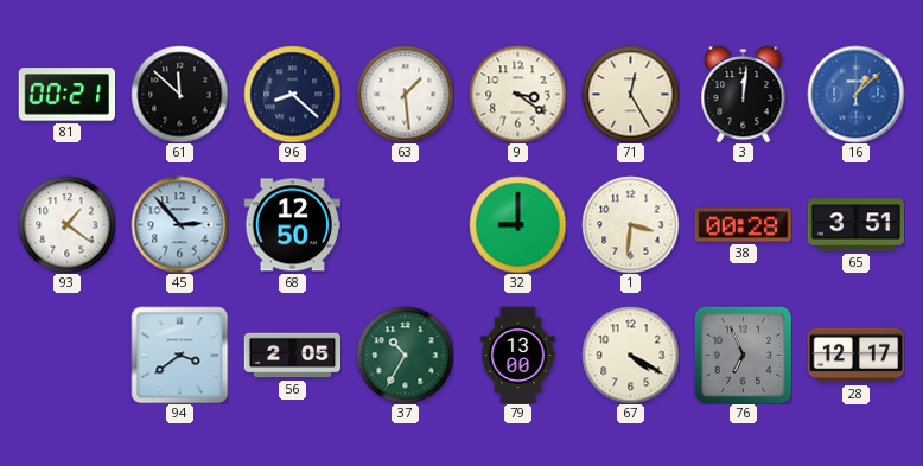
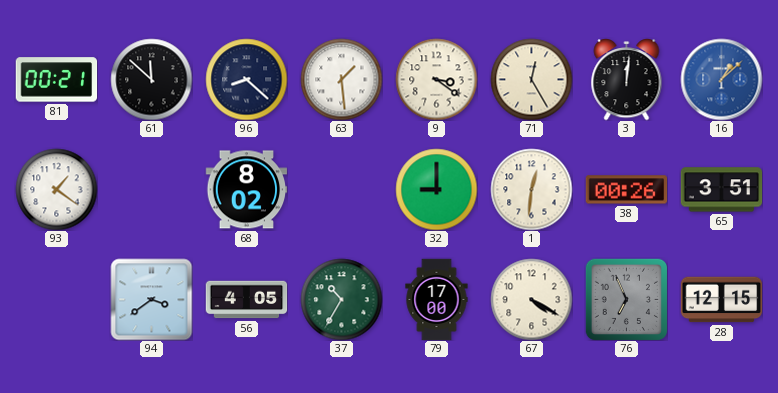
45: 2:53 -> none (179, 224)
68: 12:50 -> 8:02 (246, 190)
1: 3:31 -> 12:31 (531, 189)
38: 00:28 -> 00:26 (626, 190)
56: 2:05 -> 4:05 (246, 300)
79: 13:00 -> 17:00 (437, 299)
28: 12:17 -> 12:15 (721, 300)
